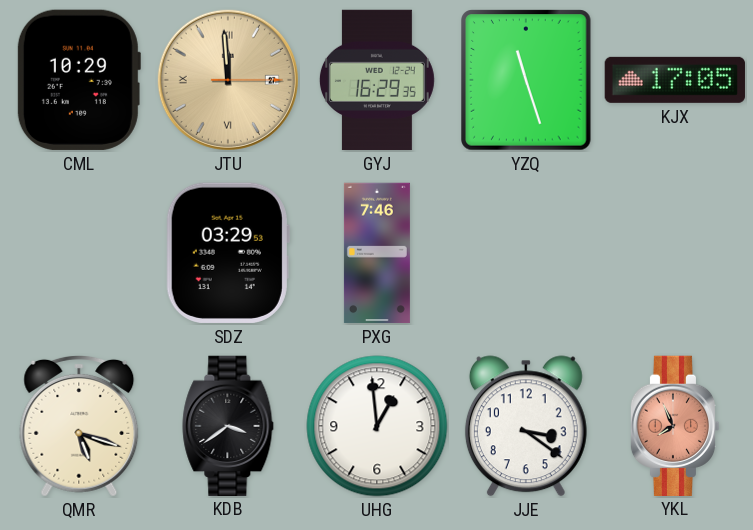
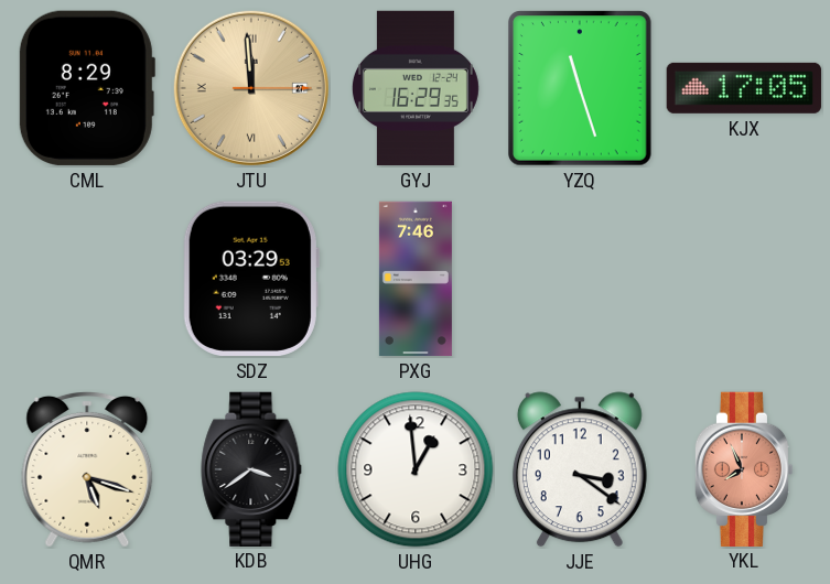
CML: 10:29 -> 8:29 (86, 88)
